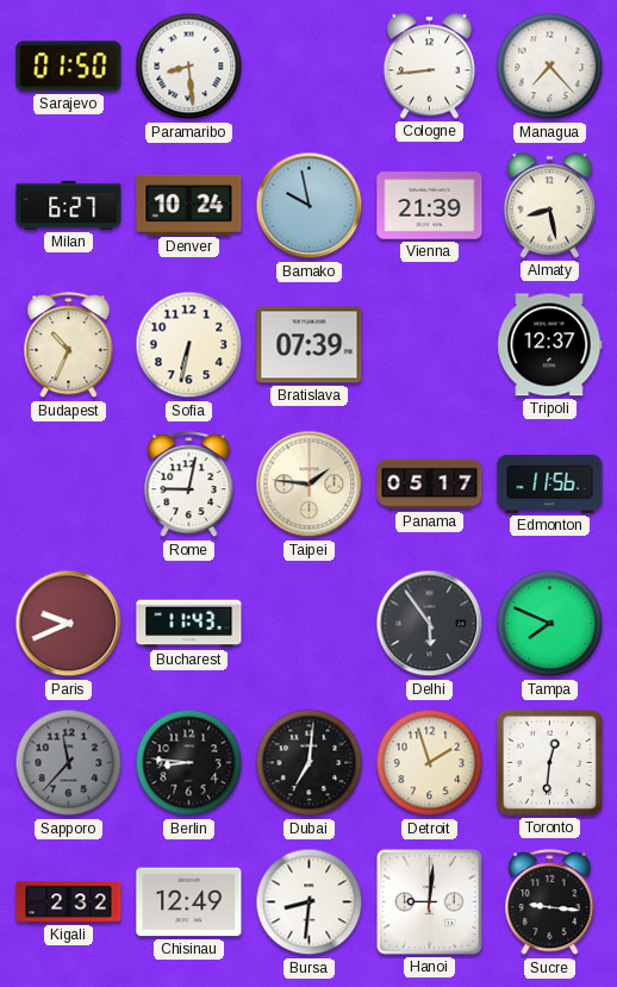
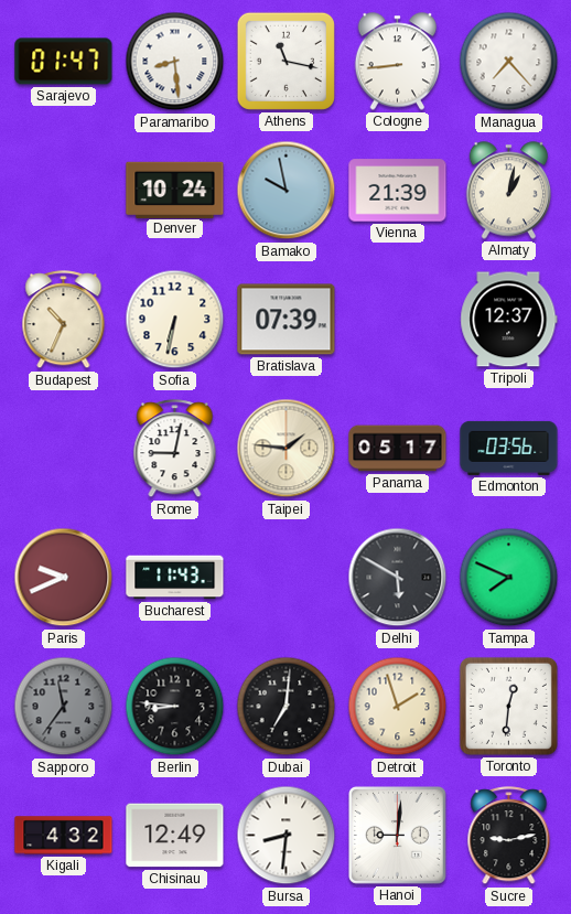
Sarajevo: 01:50 -> 01:47 (64, 62)
Athens: none -> 11:17 (285, 61)
Milan: 6:27 -> none (69, 205)
Almaty: 8:28 -> 1:02 (509, 191)
Edmonton: 11:56 -> 03:56 (509, 448)
Delhi: 5:54 -> 5:50 (398, 578)
Sapporo: 11:37 -> 11:36 (64, 707)
Kigali: 2:32 -> 4:32 (64, 836)
Sucre: 9:16 -> 9:13 (509, 836)
